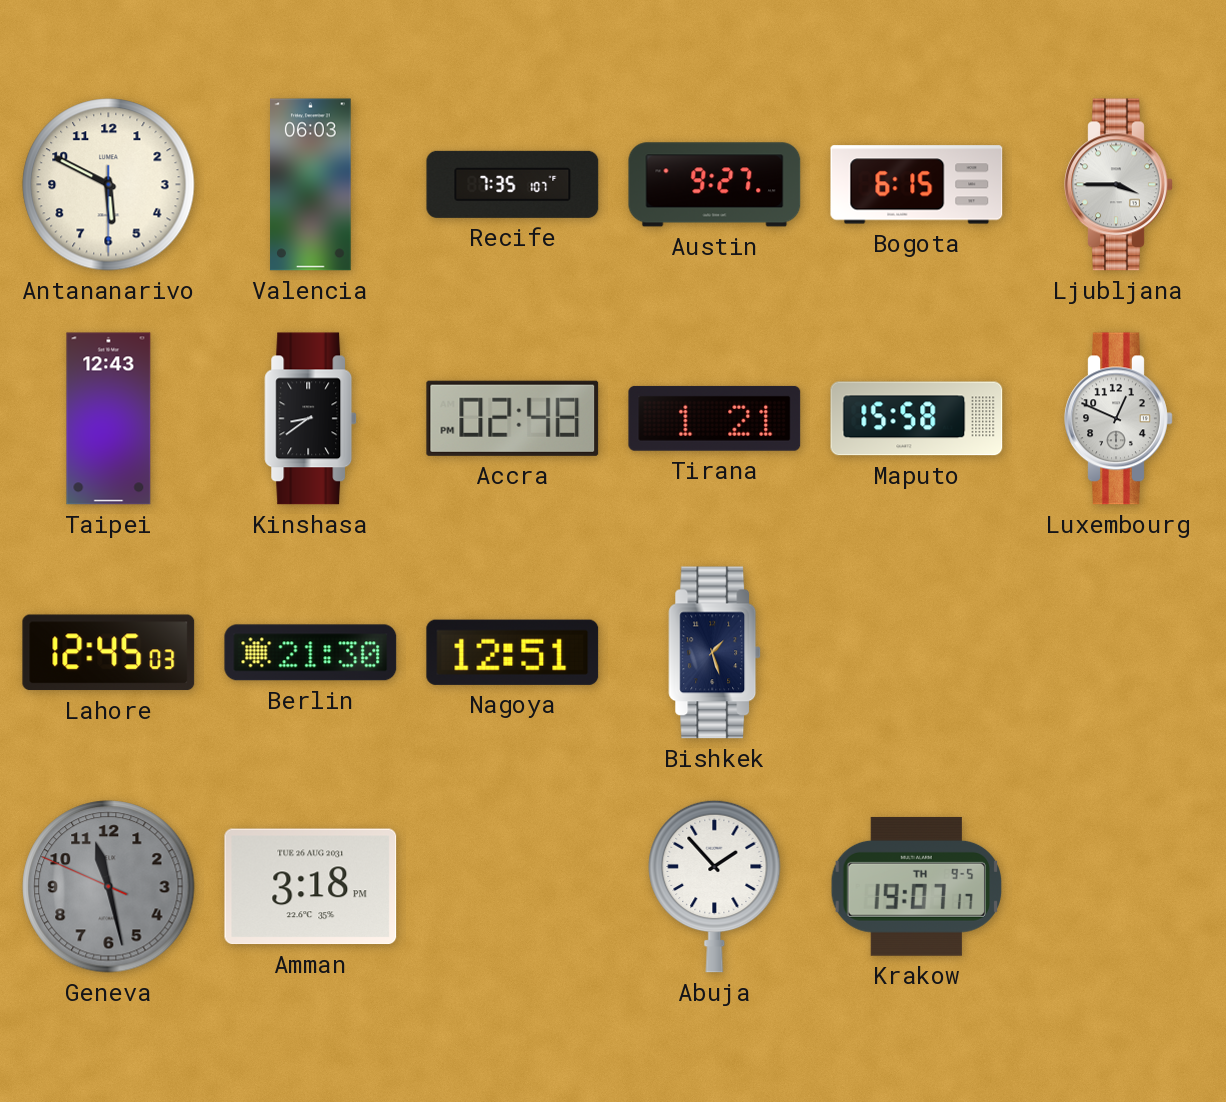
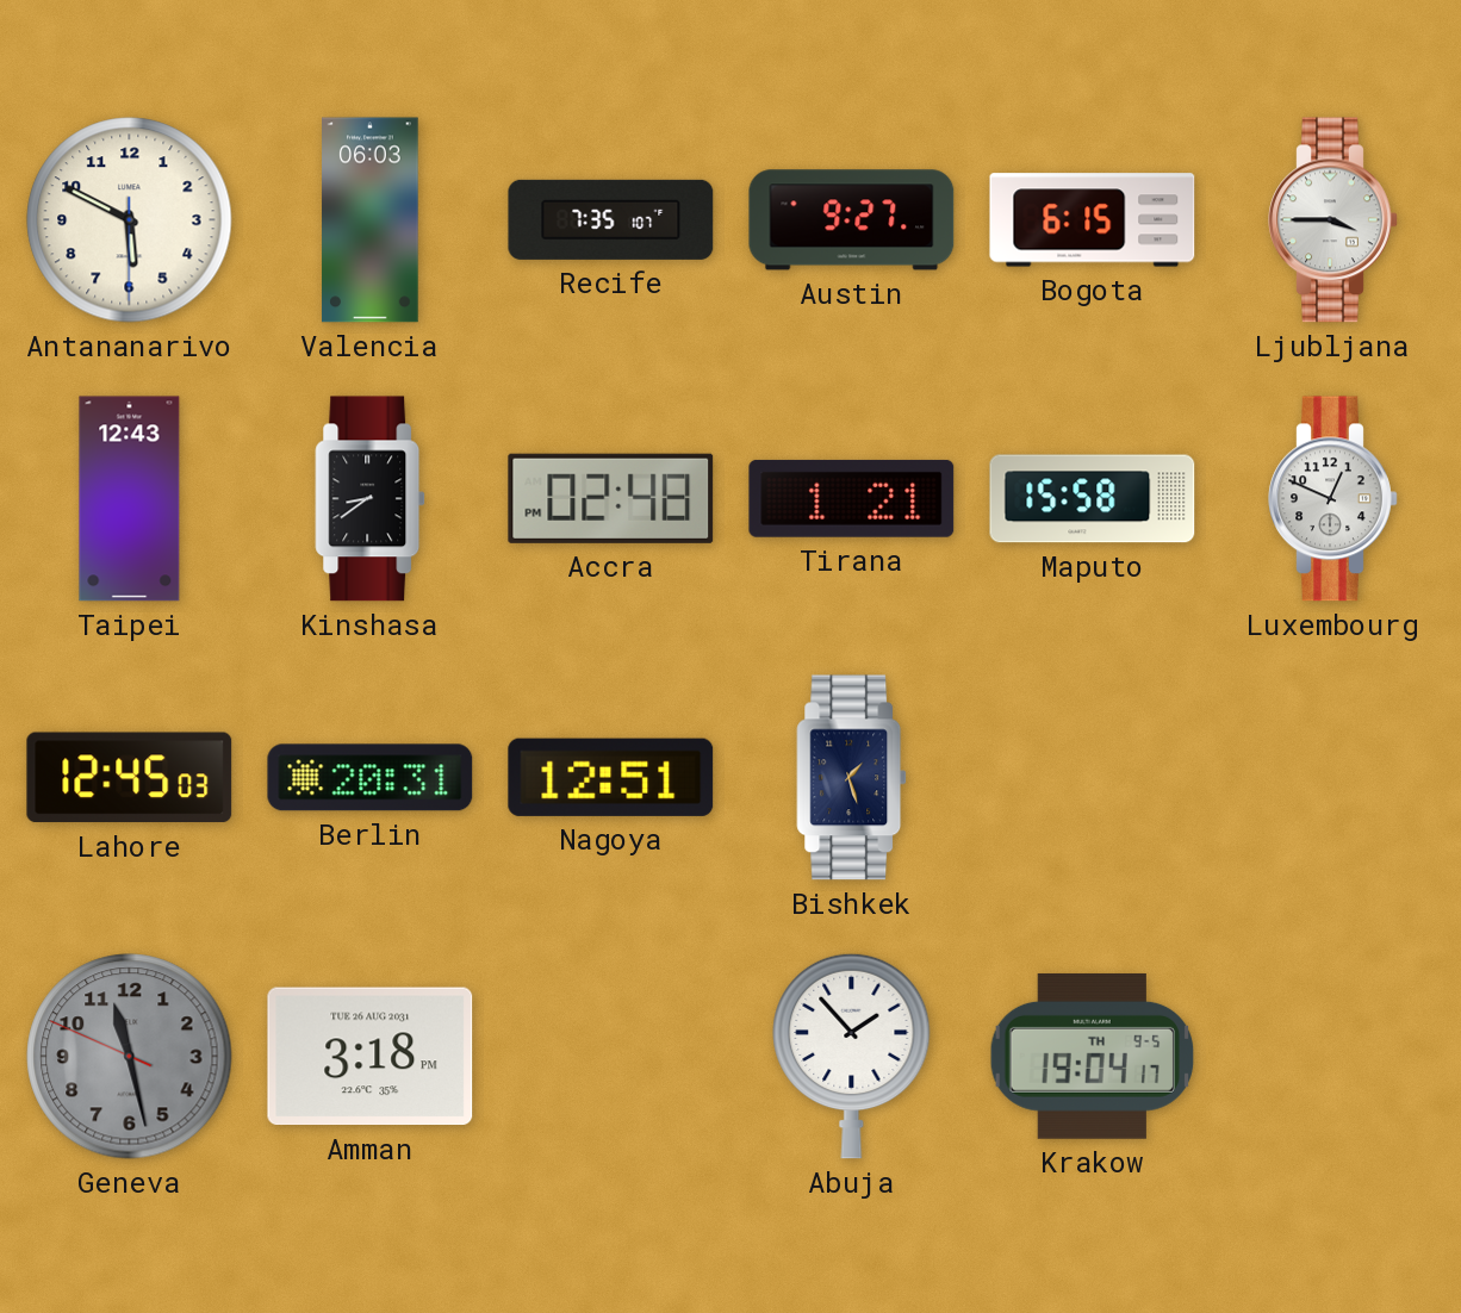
Berlin: 21:30 -> 20:31 (371, 778)
Krakow: 19:07 -> 19:04 (1092, 1056)
